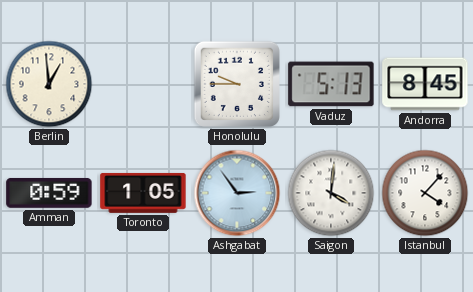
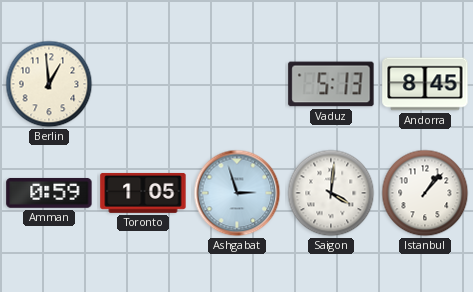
Honolulu: 9:45 -> none (237, 84)
Ashgabat: 2:54 -> 2:57 (237, 193)
Istanbul: 4:07 -> 1:07 (425, 193)
